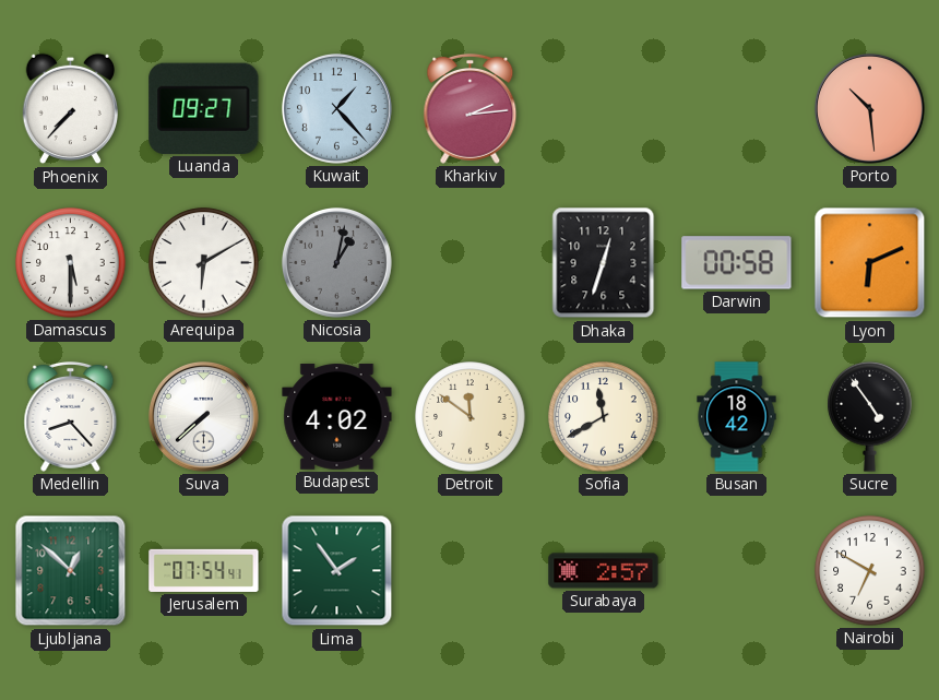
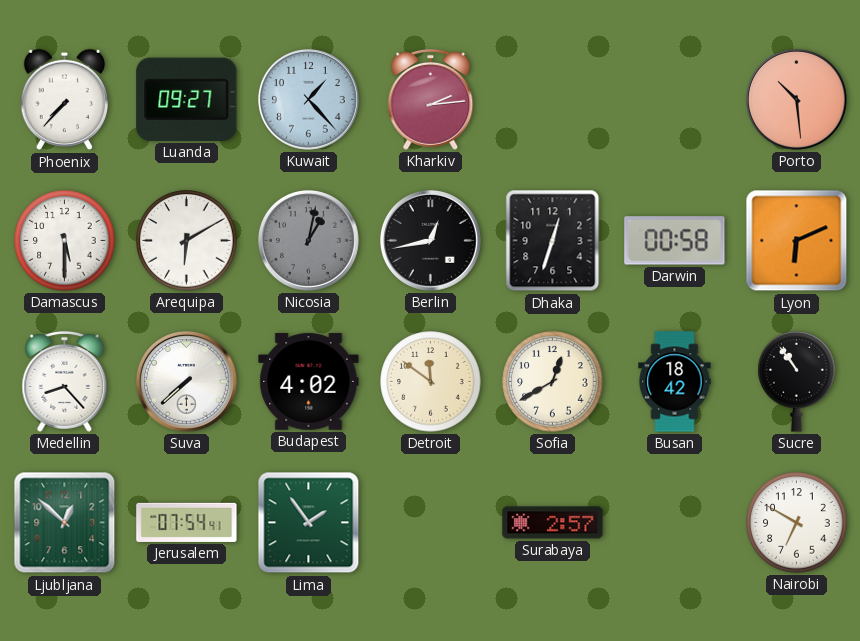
Berlin: none -> 12:43 (430, 240)
Sofia: 11:40 -> 12:40 (553, 382)
Sucre: 4:54 -> 10:54 (797, 381)
